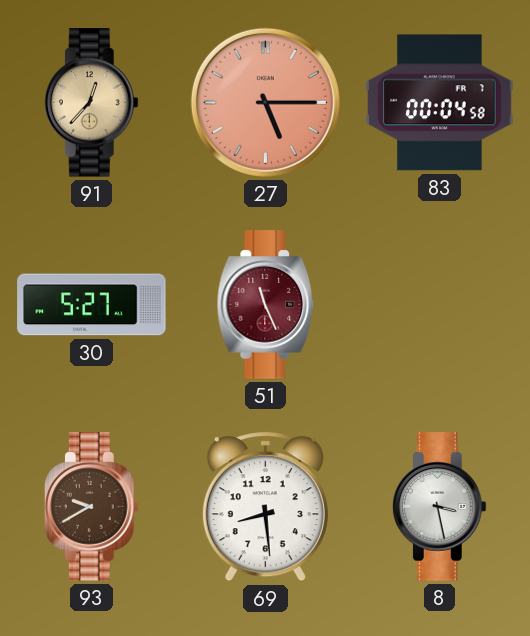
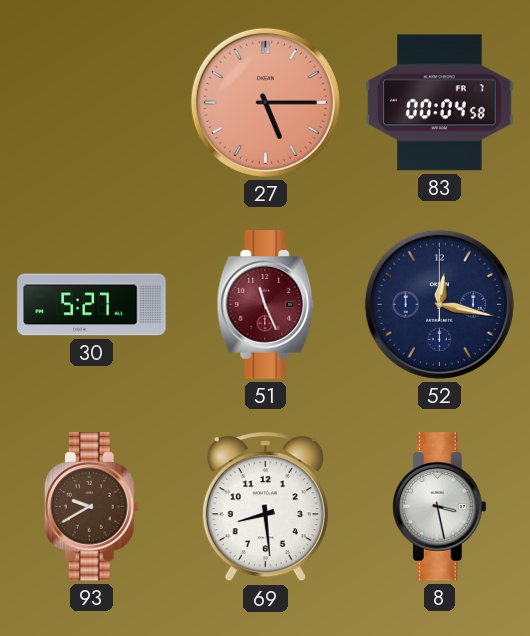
91: 12:37 -> none (91, 103)
52: none -> 12:17 (439, 304)
